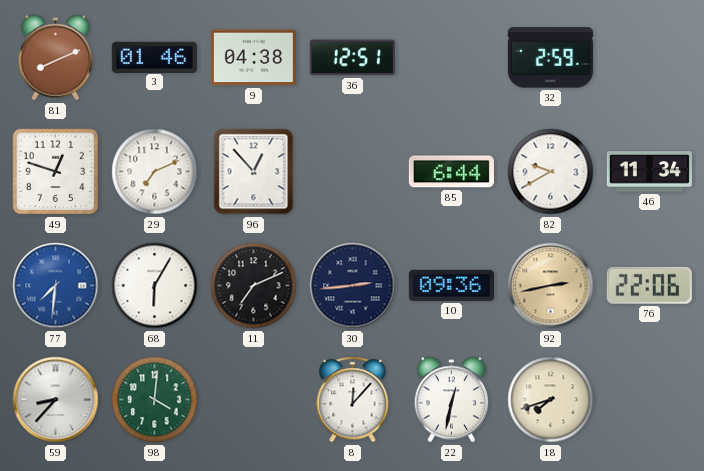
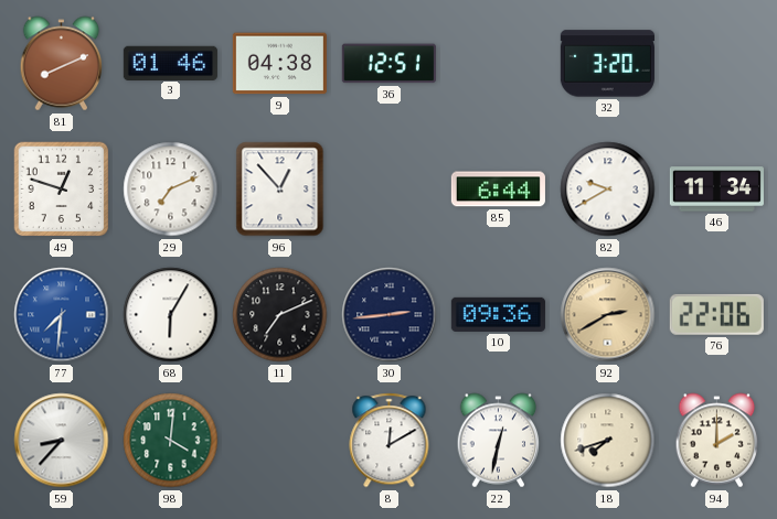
32: 2:59 -> 3:20 (607, 64)
92: 2:43 -> 2:40 (608, 315)
8: 12:07 -> 12:10 (390, 441)
94: none -> 2:00 (717, 441)
